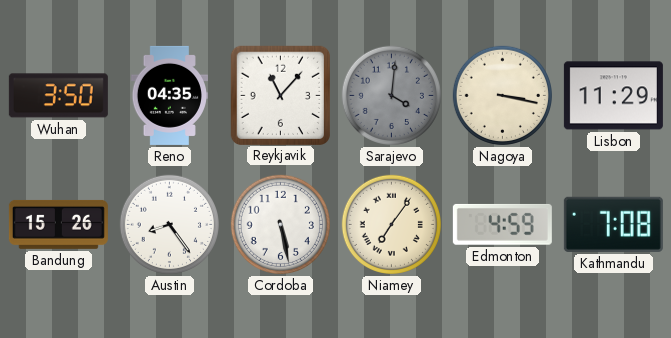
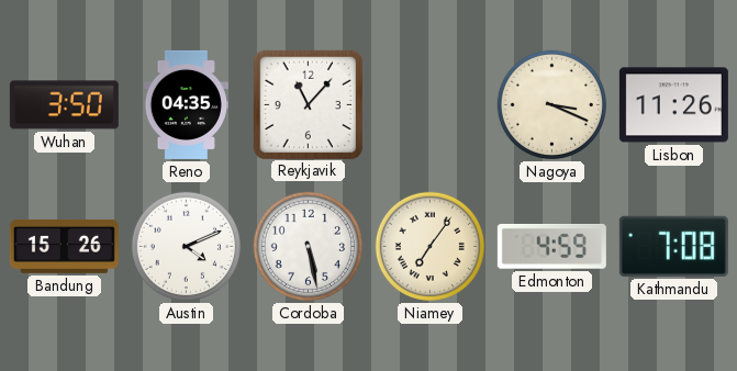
Sarajevo: 4:01 -> none (391, 95)
Nagoya: 3:17 -> 3:19 (551, 104)
Lisbon: 11:29 -> 11:26 (673, 105)
Austin: 8:24 -> 4:11 (186, 246)
